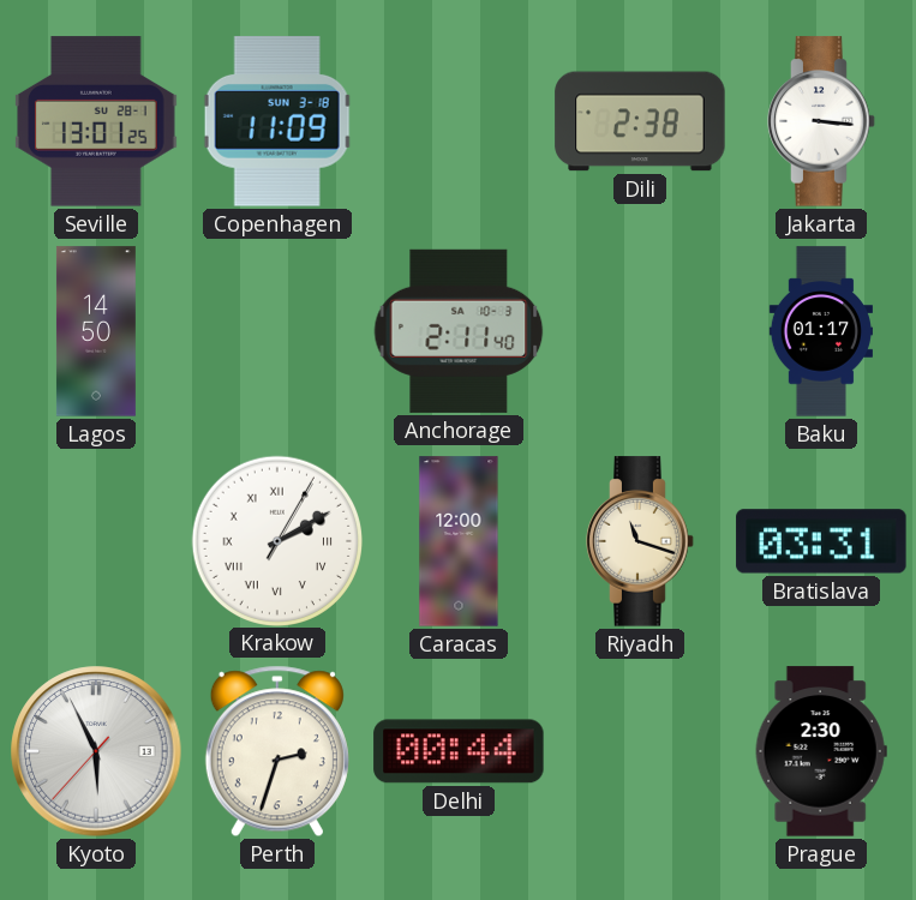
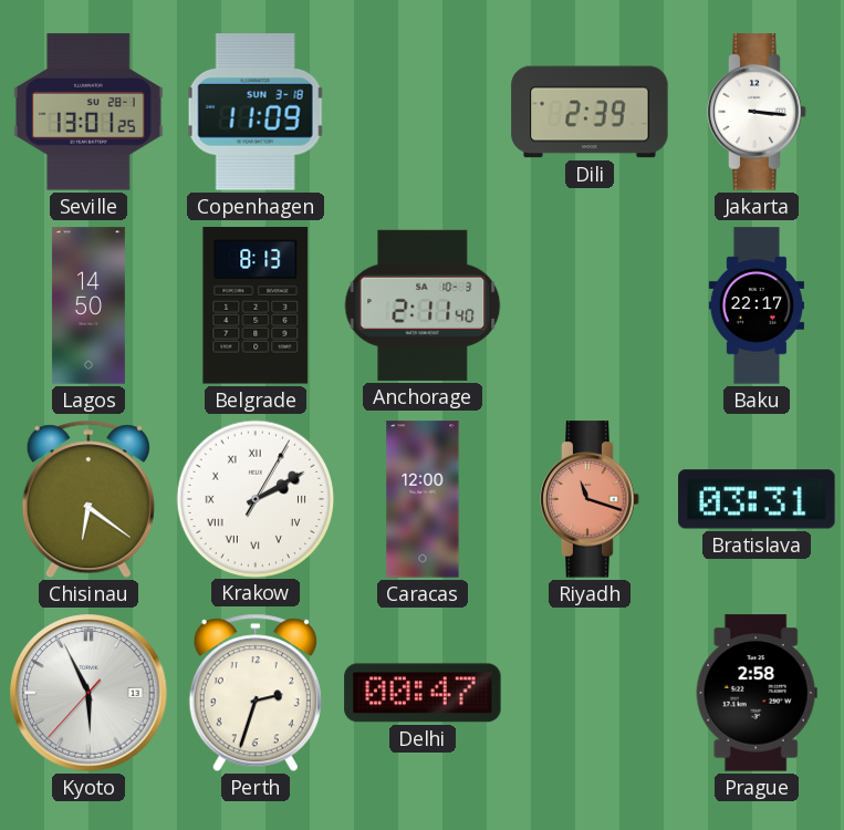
Dili: 2:38 -> 2:39 (590, 112)
Belgrade: none -> 8:13 (256, 305)
Baku: 01:17 -> 22:17 (757, 305)
Chisinau: none -> 6:21 (88, 499)
Riyadh dial: cream -> salmon (590, 499)
Delhi: 00:44 -> 00:47 (423, 693)
Prague: 2:30 -> 2:58 (757, 693)
